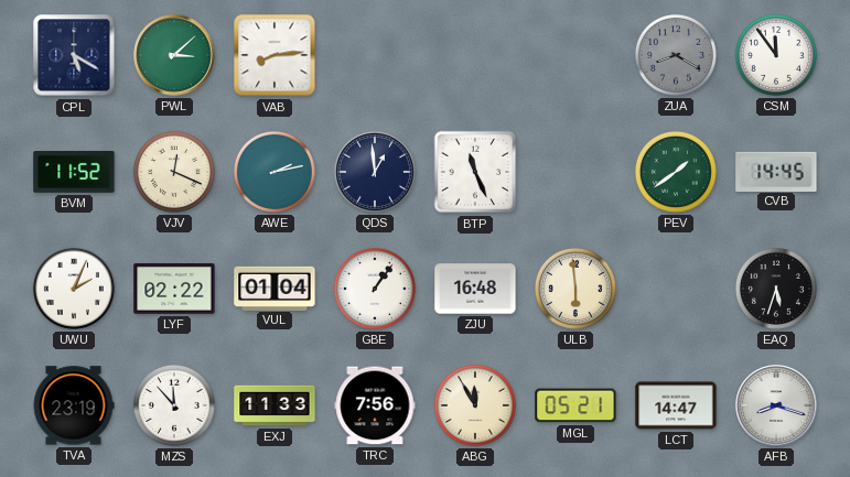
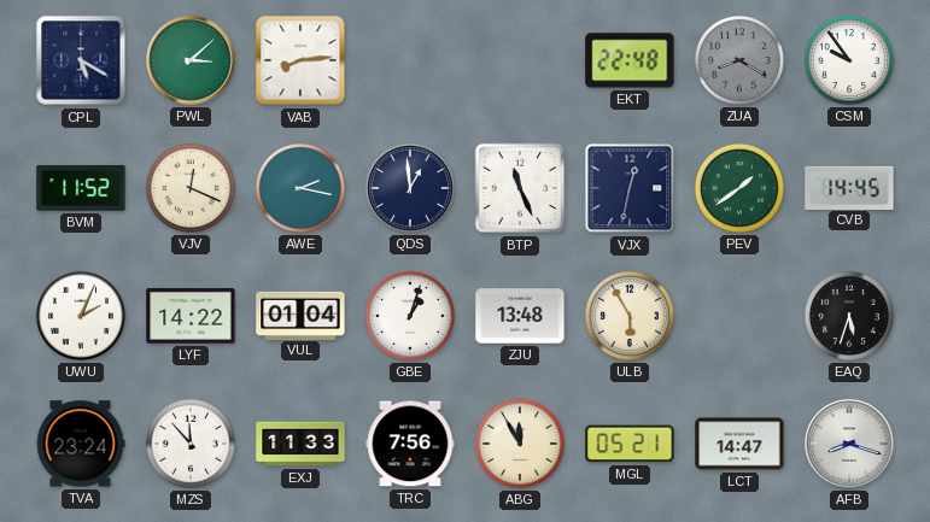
EKT: none -> 22:48 (630, 60)
CSM: 11:54 -> 9:54 (849, 60)
AWE: 2:13 -> 2:17 (300, 188)
VJX: none -> 12:32 (630, 188)
LYF: 02:22 -> 14:22 (191, 317)
GBE: 1:06 -> 1:03 (410, 316)
ZJU: 16:48 -> 13:48 (520, 316)
ULB: 5:59 -> 5:55 (630, 316)
TVA: 23:19 -> 23:24 (81, 444)
